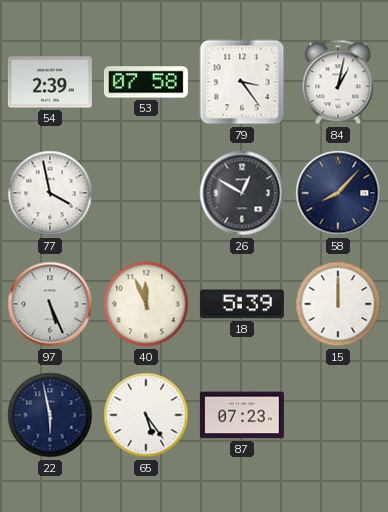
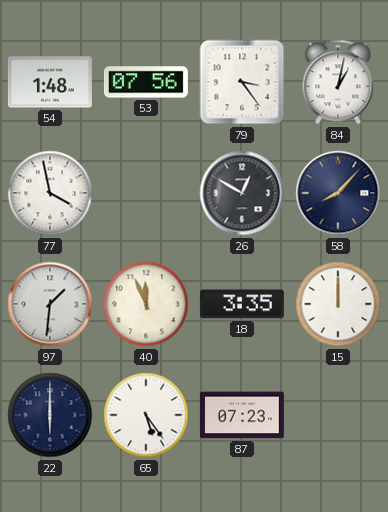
54: 2:39 -> 1:48 (50, 82)
53: 07:58 -> 07:56 (146, 82)
97: 5:26 -> 1:31 (50, 304)
18: 5:39 -> 3:35 (242, 304)
22: 5:58 -> 6:00 (50, 415)
